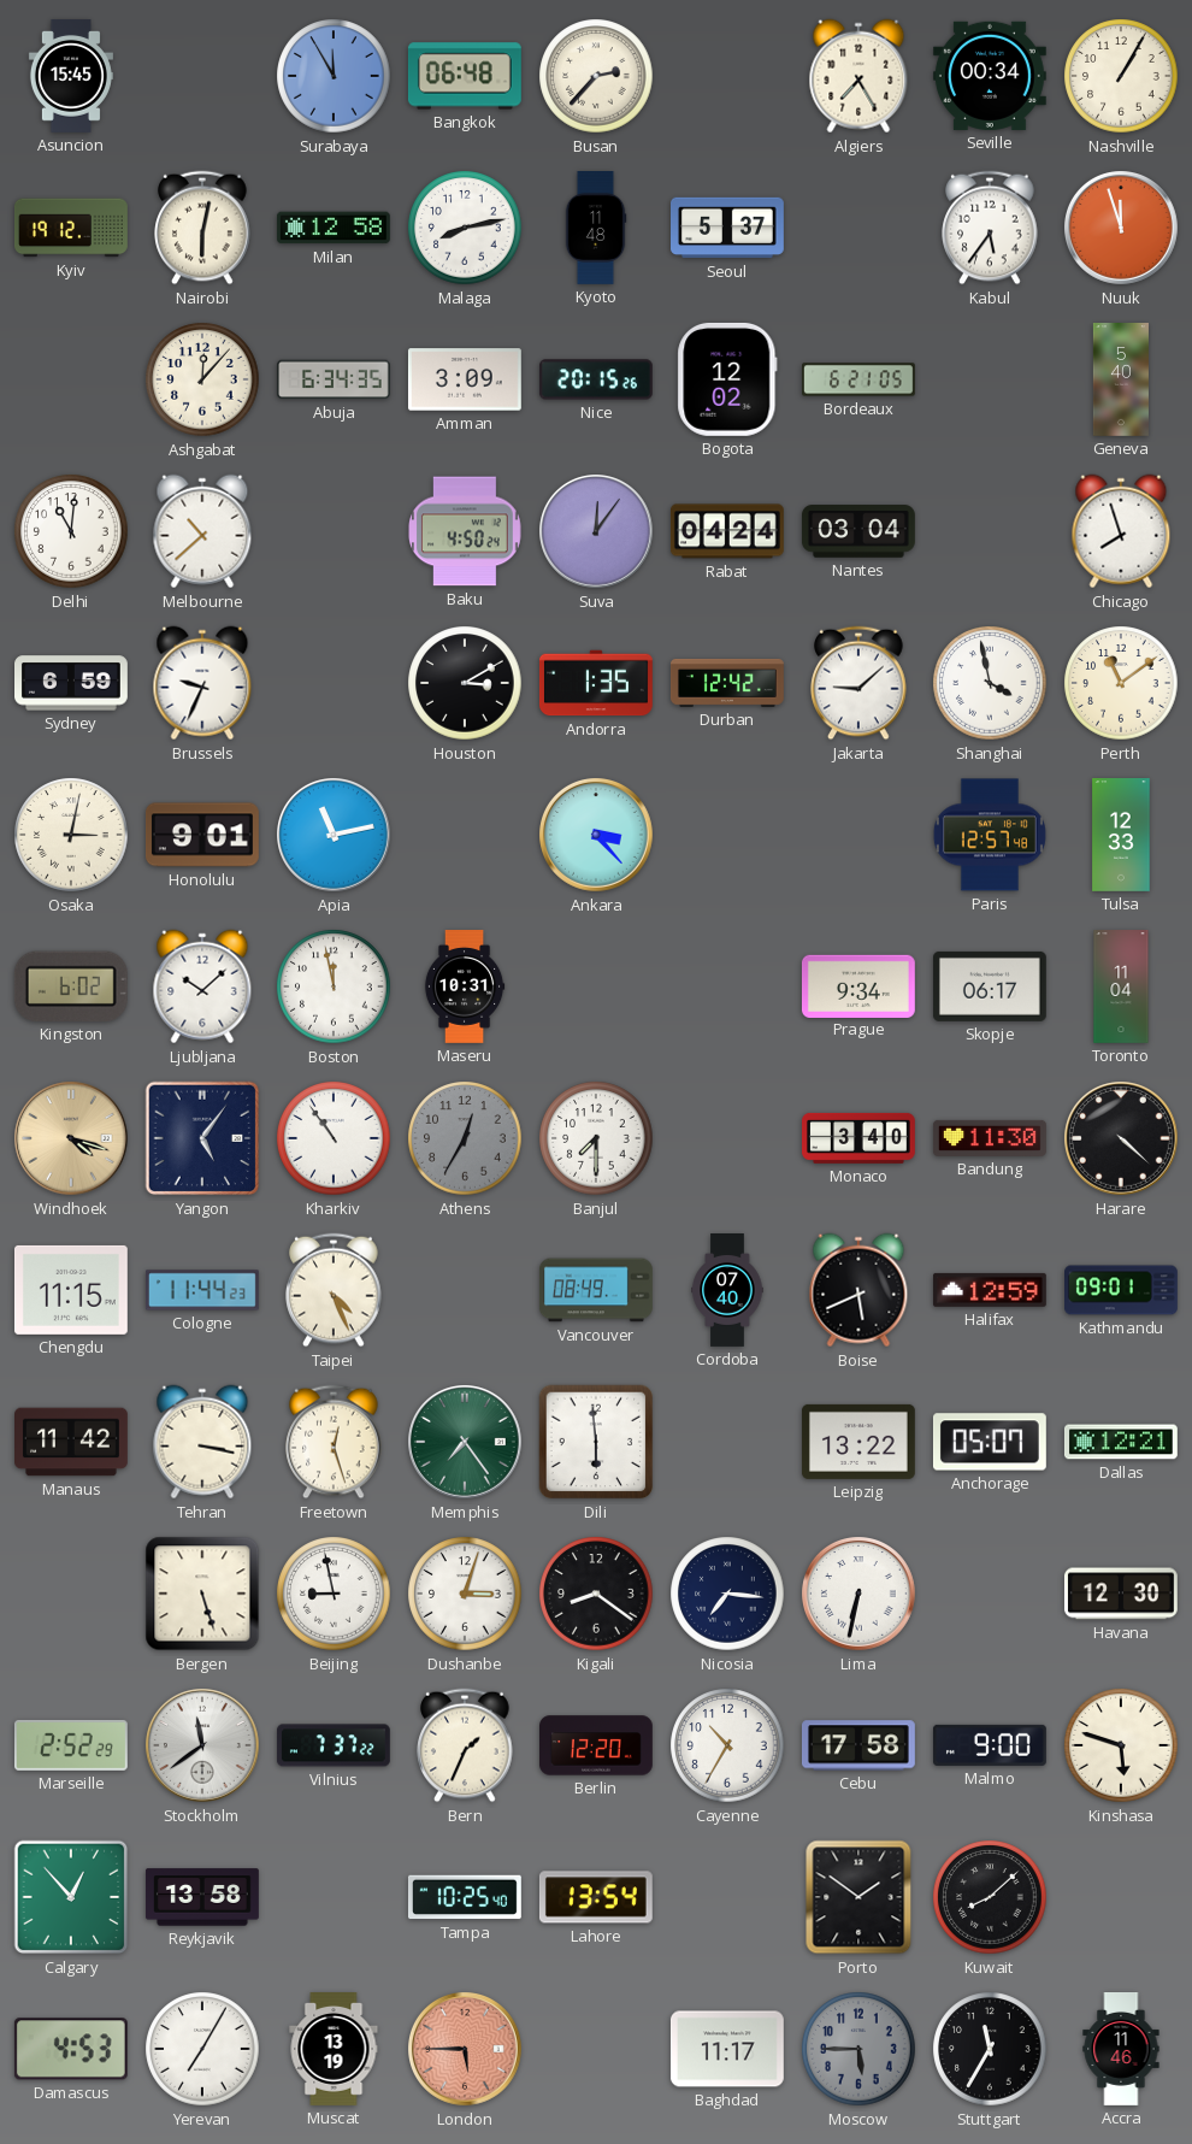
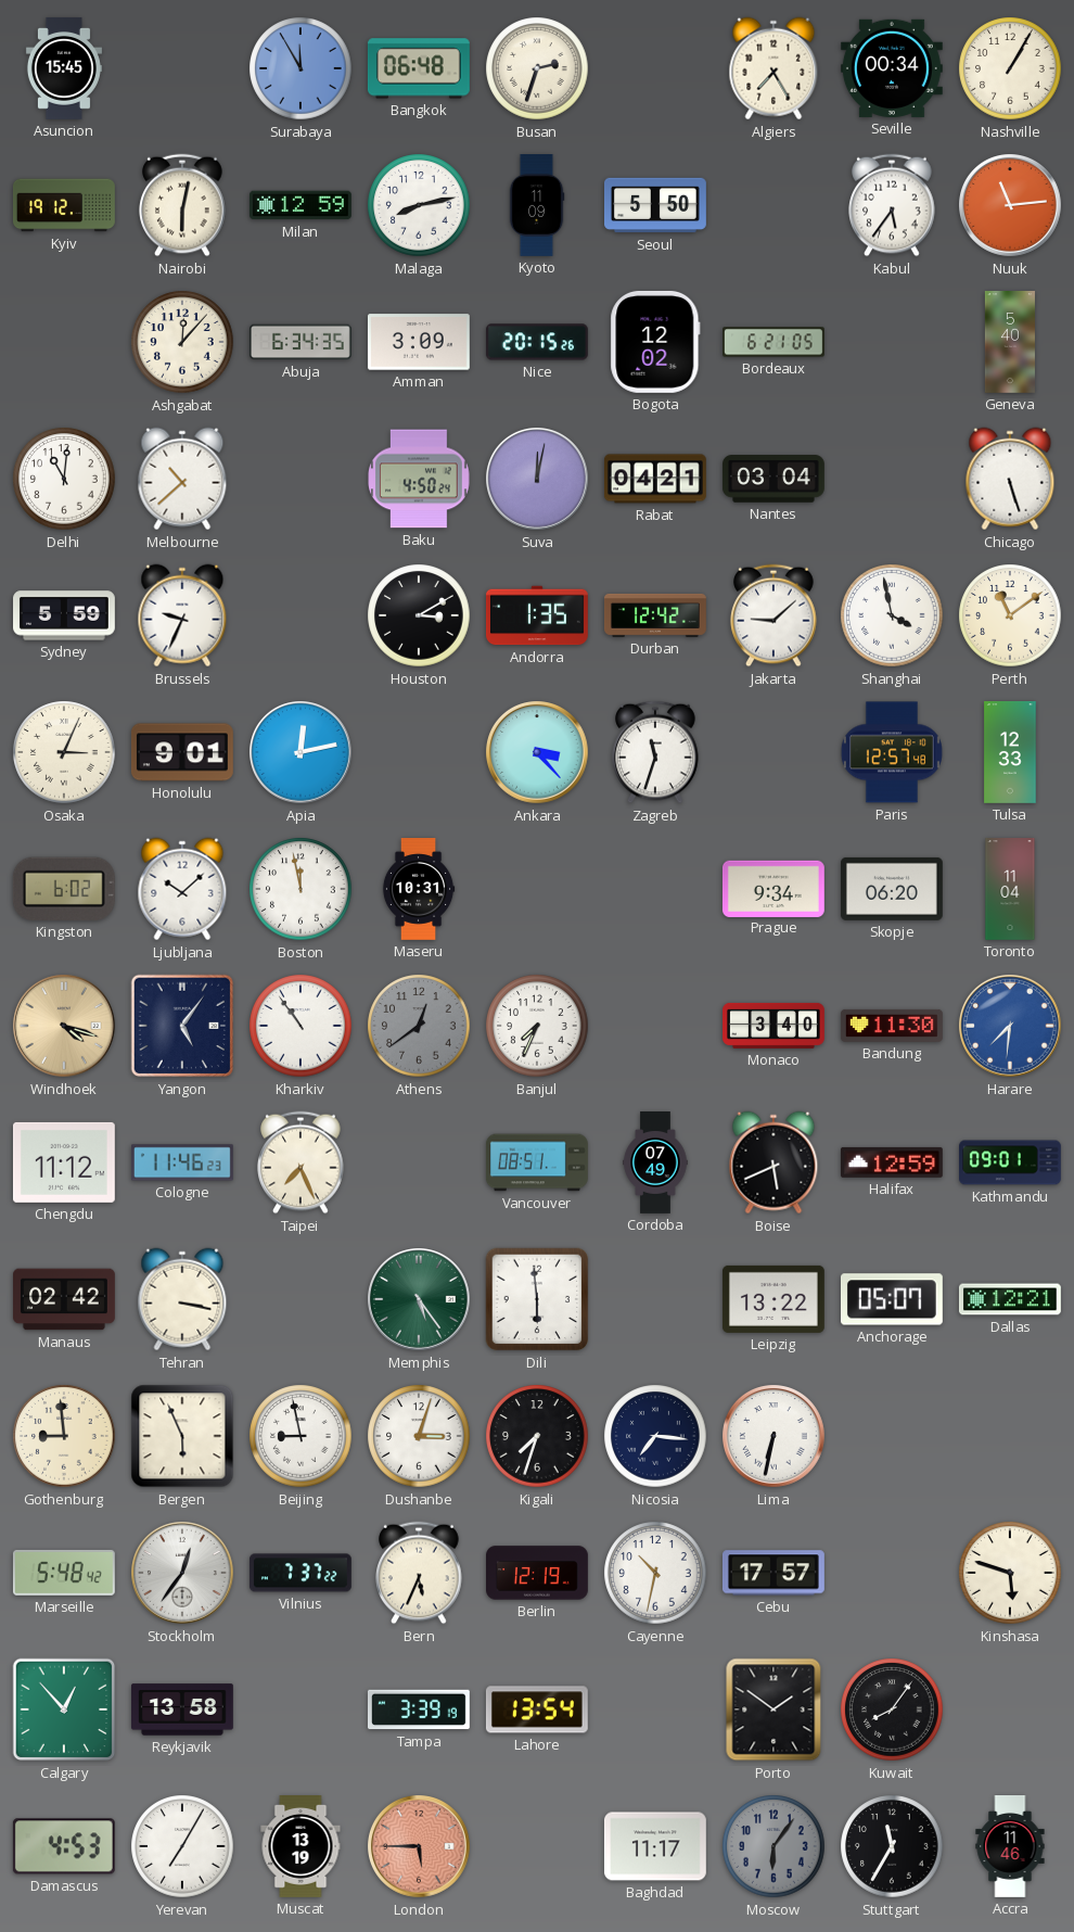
Busan: 2:37 -> 2:33 (537, 68)
Milan: 12:58 -> 12:59 (301, 205)
Kyoto: 11:48 -> 11:09 (537, 206)
Seoul: 5:37 -> 5:50 (656, 205)
Nuuk: 11:57 -> 11:14 (1011, 206)
Suva: 12:06 -> 12:02 (538, 480)
Rabat: 04:24 -> 04:21 (655, 479)
Chicago: 7:57 -> 5:27 (1010, 479)
Sydney: 6:59 -> 5:59 (65, 615)
Osaka: 3:02 -> 3:04 (64, 752)
Apia: 11:13 -> 12:13 (302, 753)
Zagreb: none -> 11:33 (655, 752)
Skopje: 06:17 -> 06:20 (892, 889)
Athens: 12:35 -> 12:39 (419, 1026)
Banjul: 7:30 -> 7:34 (537, 1026)
Harare: 4:22 -> 7:31 (1011, 1027)
Harare dial: black -> blue (1011, 1027)
Chengdu: 11:15 -> 11:12 (64, 1162)
Cologne: 11:44 -> 11:46 (182, 1162)
Taipei: 4:26 -> 7:26 (301, 1162)
Vancouver: 08:49 -> 08:51 (537, 1162)
Cordoba: 07:40 -> 07:49 (655, 1164)
Manaus: 11:42 -> 02:42 (65, 1299)
Freetown: 12:27 -> none (334, 1442)
Memphis: 7:24 -> 5:24 (420, 1300)
Gothenburg: none -> 8:59 (64, 1436)
Bergen: 5:27 -> 5:56 (182, 1436)
Kigali: 8:21 -> 7:33 (537, 1436)
Havana: 12:30 -> none (1121, 1594)
Marseille: 2:52 -> 5:48 (64, 1573)
Stockholm: 11:39 -> 12:36 (183, 1574)
Bern: 1:34 -> 5:34 (419, 1573)
Berlin: 12:20 -> 12:19 (538, 1573)
Cayenne: 10:35 -> 10:32 (655, 1573)
Cebu: 17:58 -> 17:57 (773, 1573)
Malmo: 9:00 -> none (990, 1745)
Tampa: 10:25 -> 3:39 (419, 1709)
Kuwait: 8:08 -> 8:06 (892, 1709)
Moscow: 5:45 -> 6:06 (773, 1846)
